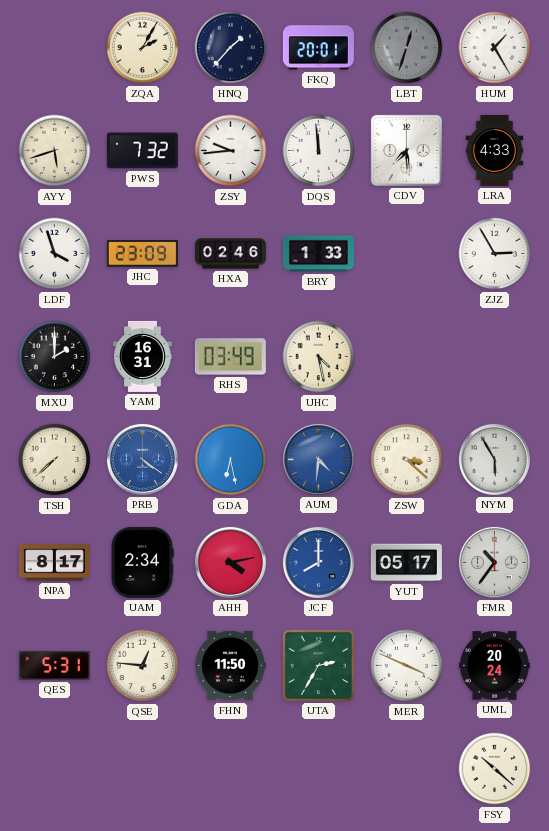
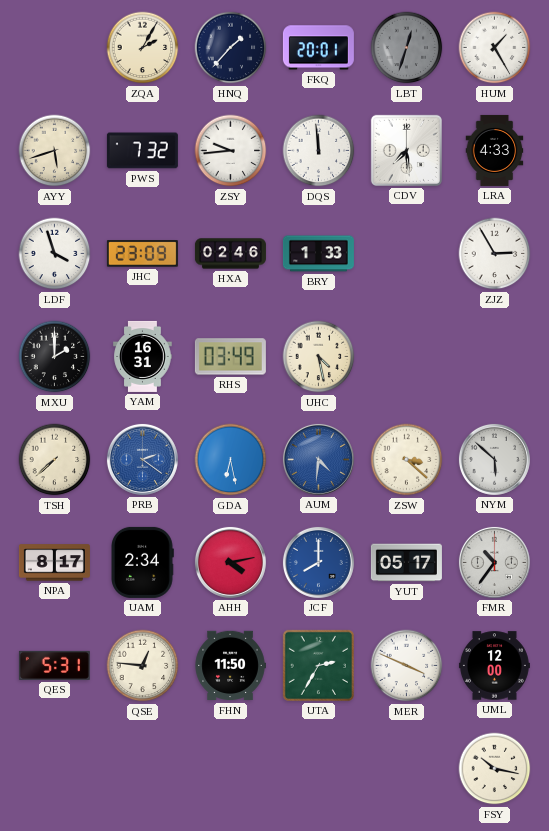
PRB: 4:21 -> 2:21 (142, 459)
NYM: 5:55 -> 5:52 (494, 459)
UML: 20:24 -> 12:00 (494, 666)
FSY: 10:22 -> 10:17 (495, 769)
